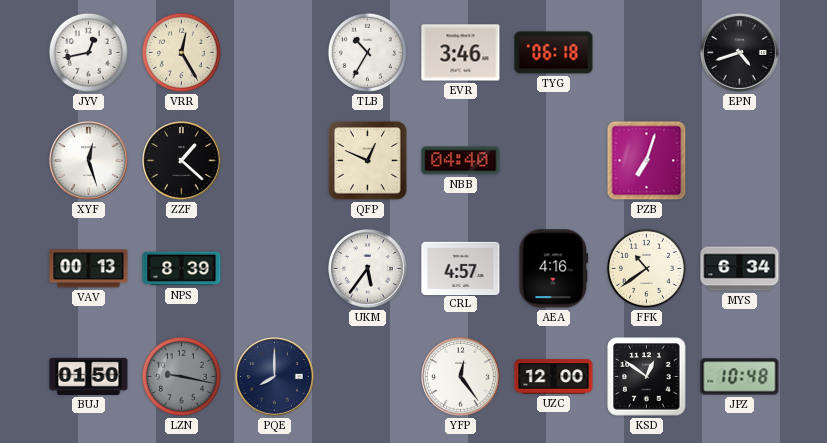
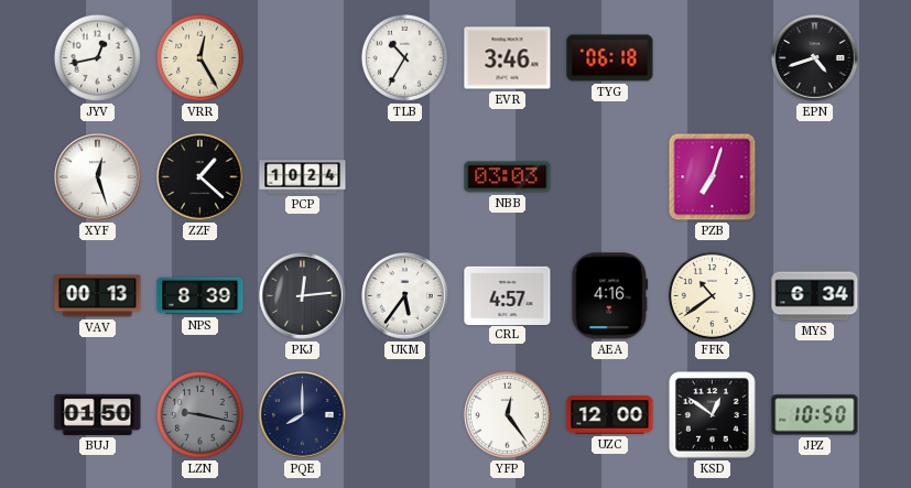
PCP: none -> 10:24 (303, 177)
QFP: 12:49 -> none (368, 161)
NBB: 04:40 -> 03:03 (508, 177)
PKJ: none -> 12:14 (303, 296)
JPZ: 10:48 -> 10:50 (815, 415)
